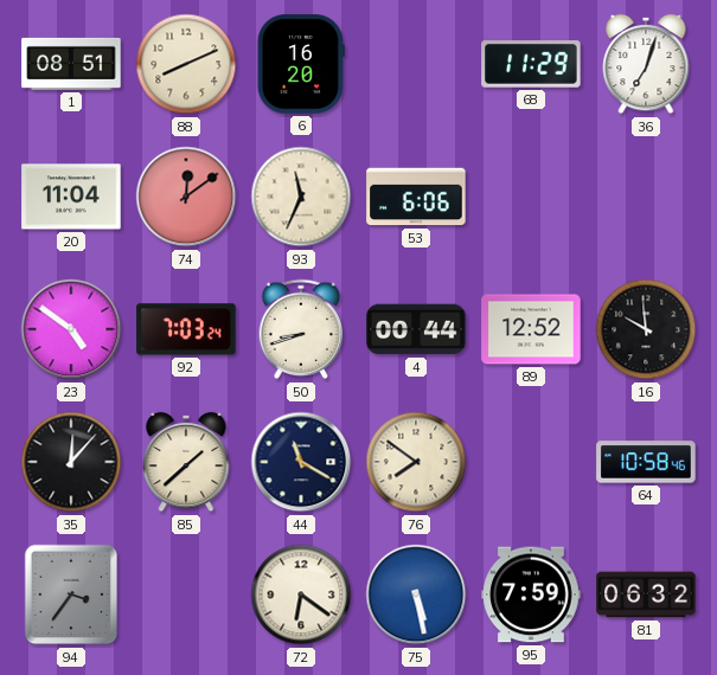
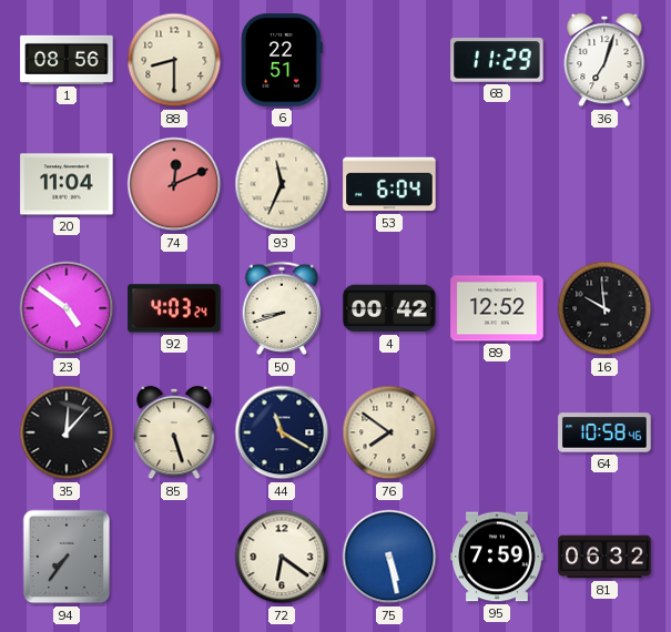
1: 08:51 -> 08:56 (67, 60)
88: 8:11 -> 8:30 (174, 60)
6: 16:20 -> 22:51 (282, 60)
74: 12:09 -> 12:11 (174, 184)
53: 6:06 -> 6:04 (389, 184)
92: 7:03 -> 4:03 (174, 308)
4: 00:44 -> 00:42 (389, 308)
85: 1:38 -> 5:27 (174, 432)
94: 3:36 -> 7:36 (67, 557)
